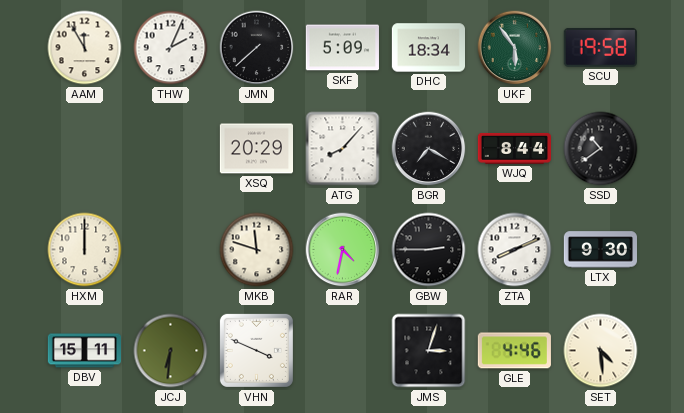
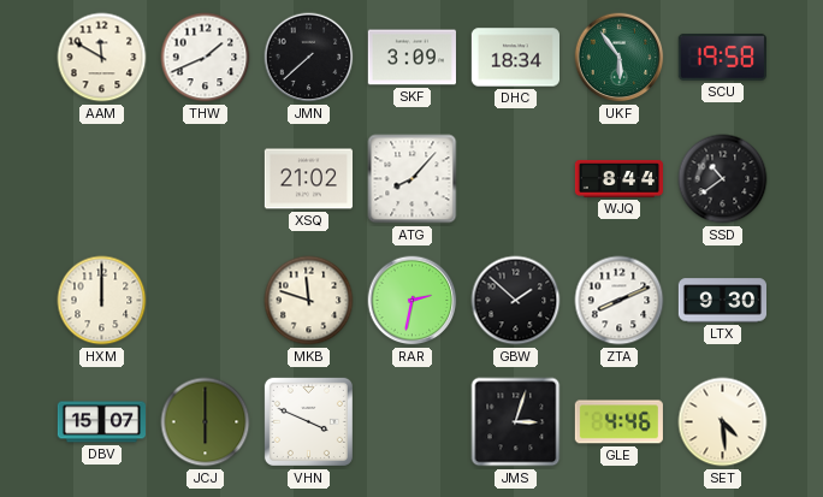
AAM: 11:55 -> 11:50 (102, 58)
THW: 2:04 -> 1:41 (206, 58)
SKF: 5:09 -> 3:09 (411, 58)
XSQ: 20:29 -> 21:02 (308, 179)
BGR: 7:20 -> none (429, 149)
RAR: 4:32 -> 2:32 (413, 301)
GBW: 2:45 -> 1:52 (516, 301)
DBV: 15:11 -> 15:07 (101, 422)
JCJ: 6:31 -> 6:00 (206, 422)
